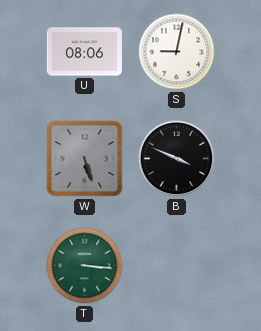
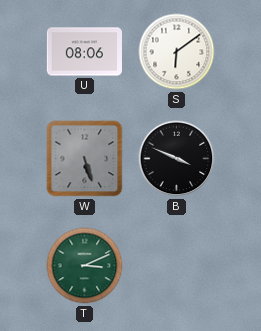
S: 9:02 -> 6:09 (177, 52)
T: 3:16 -> 3:11 (85, 266)
